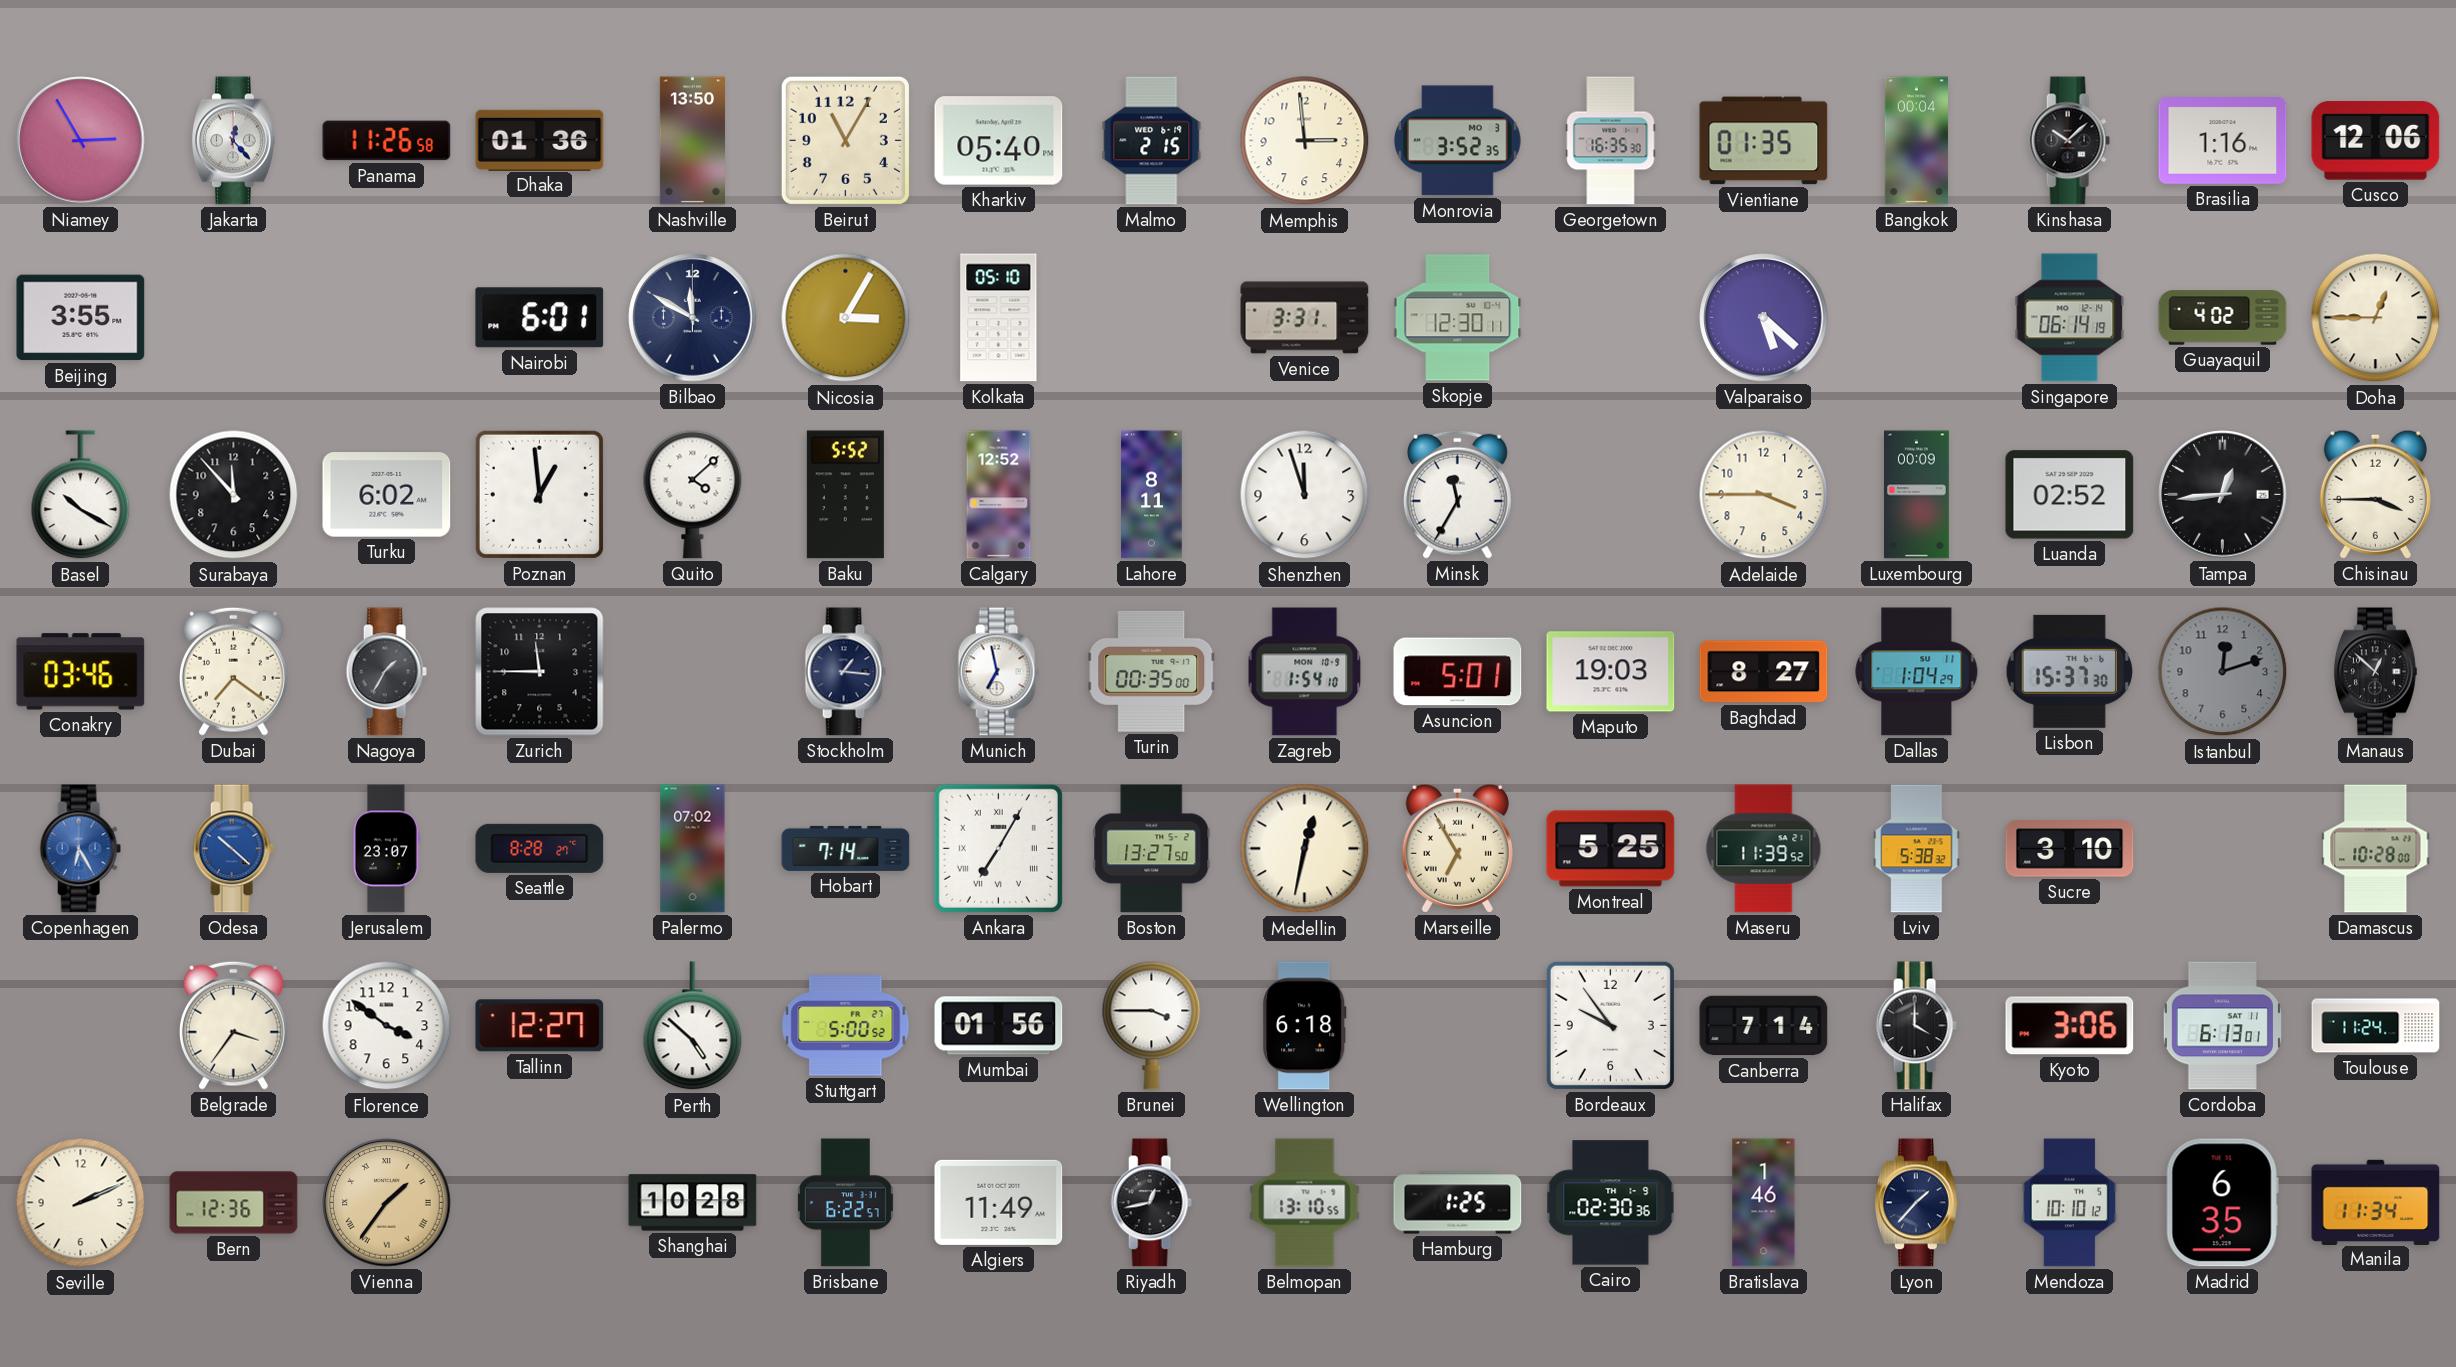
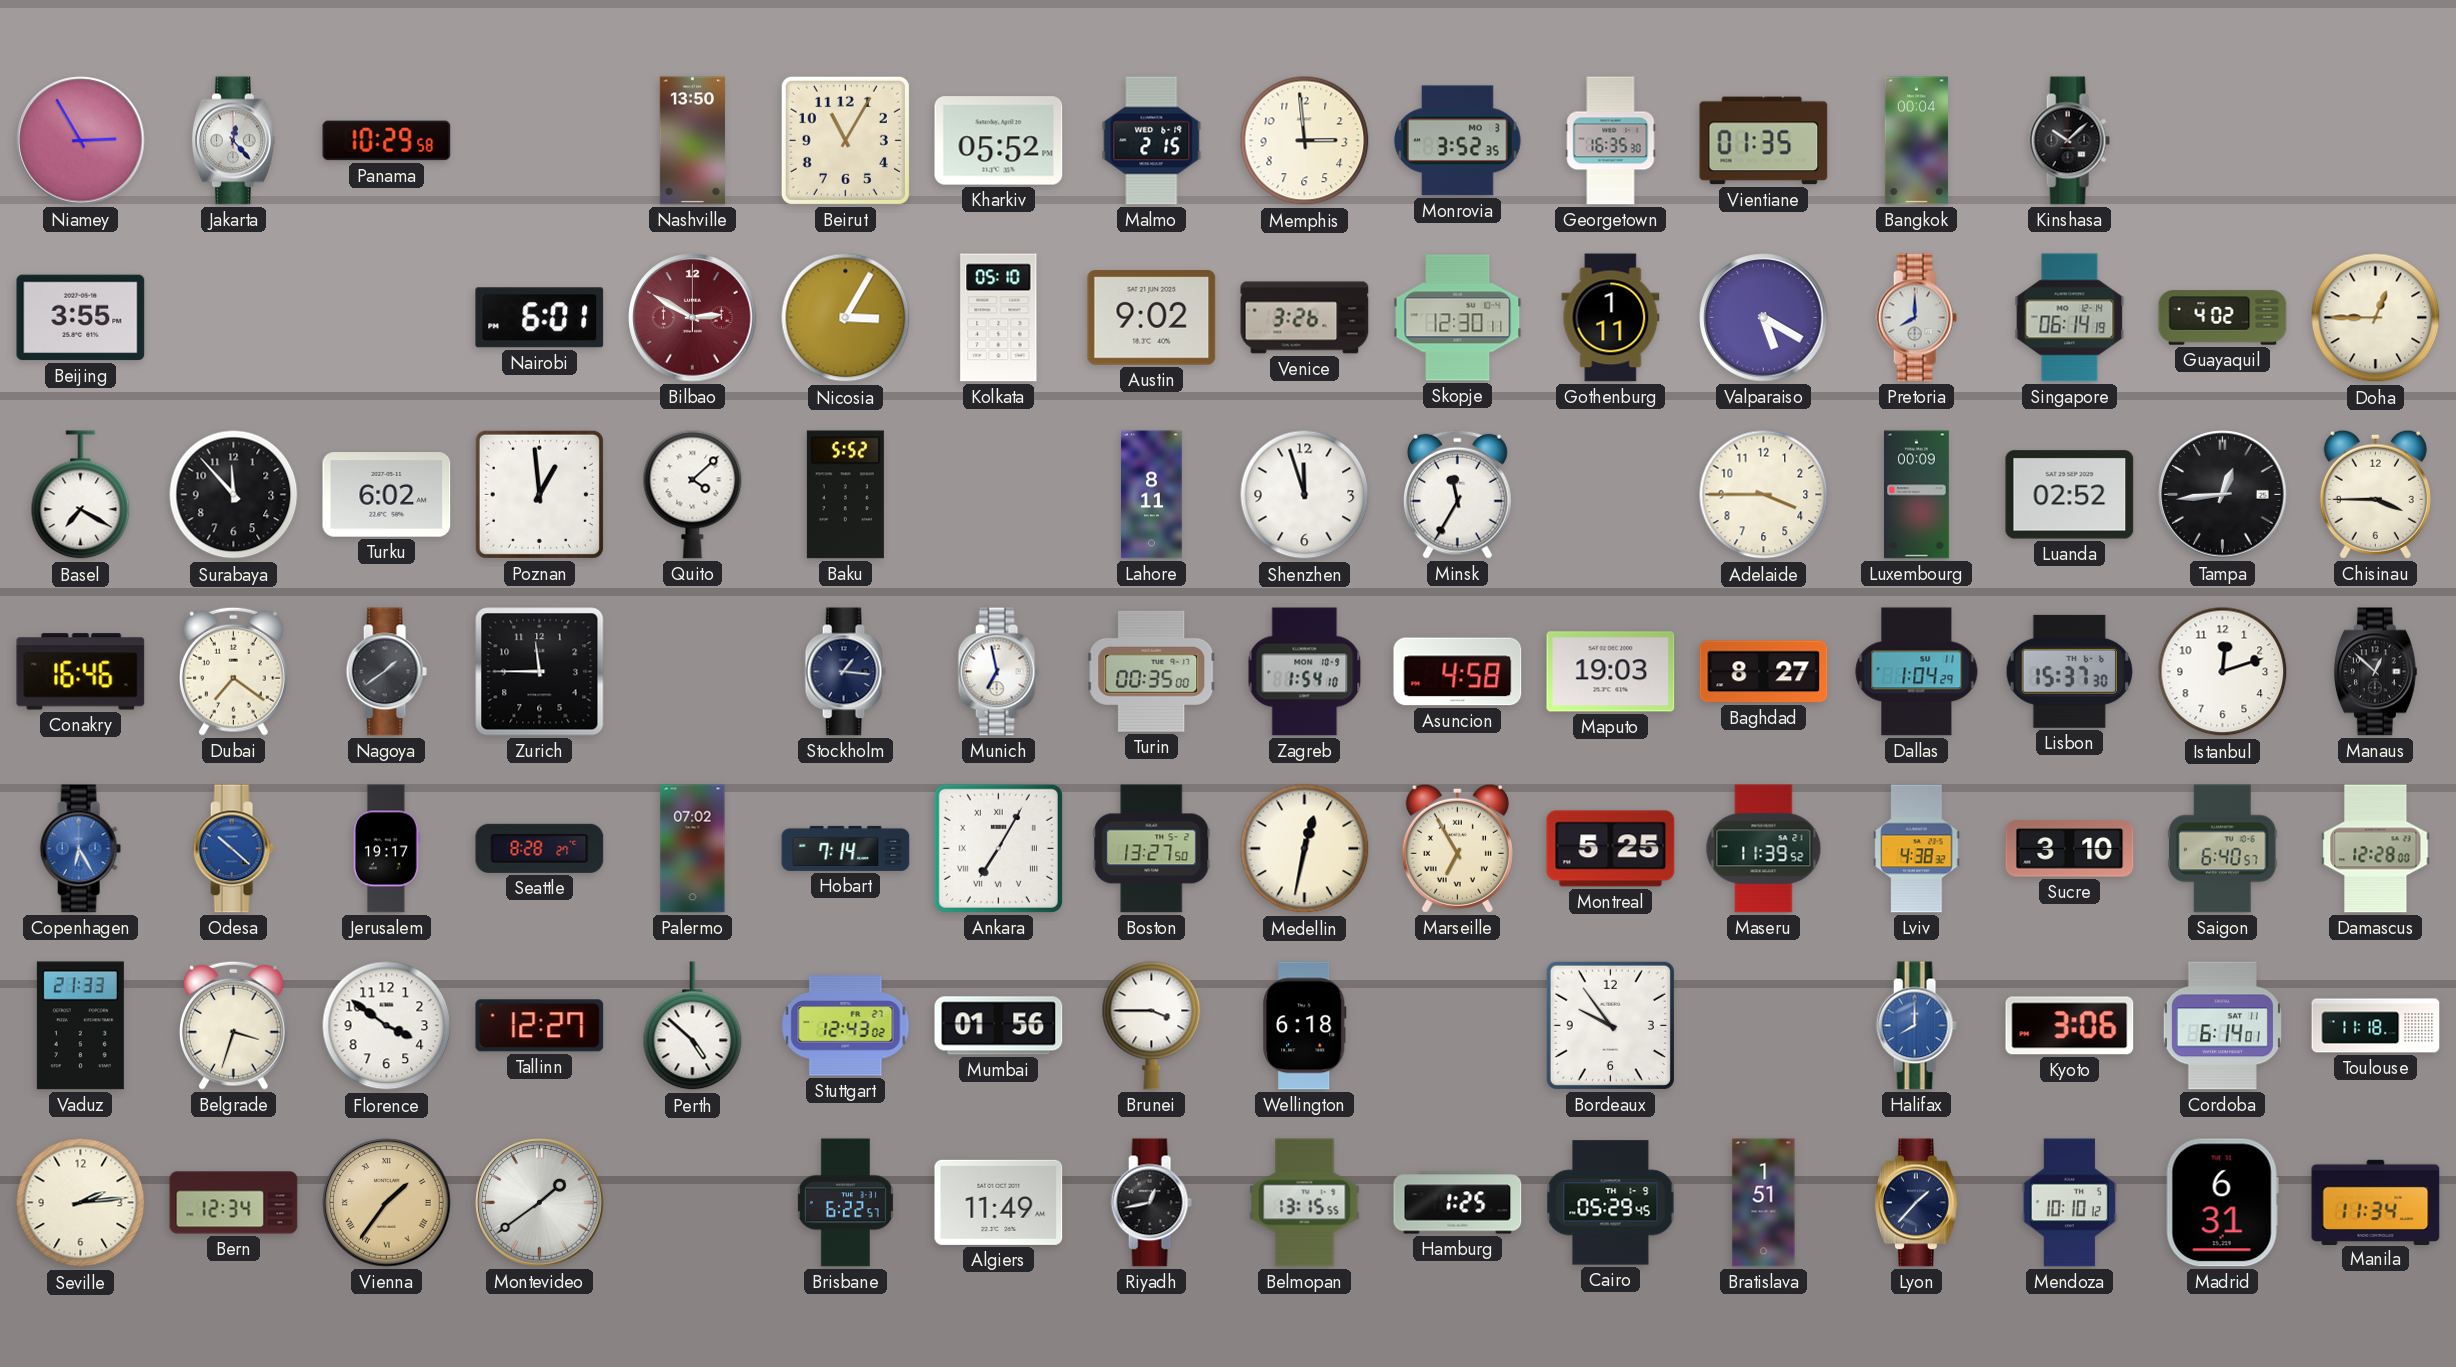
Panama: 11:26 -> 10:29 (387, 141)
Dhaka: 01:36 -> none (540, 140)
Kharkiv: 05:40 -> 05:52 (999, 141)
Brasilia: 1:16 -> none (2223, 141)
Cusco: 12:06 -> none (2376, 141)
Bilbao: 11:50 -> 2:50 (693, 318)
Bilbao dial: navy -> burgundy (693, 318)
Austin: none -> 9:02 (1152, 318)
Venice: 3:31 -> 3:26 (1305, 318)
Gothenburg: none -> 1:11 (1611, 318)
Valparaiso: 5:22 -> 5:20 (1764, 318)
Pretoria: none -> 8:00 (1916, 318)
Basel: 10:20 -> 7:20 (81, 495)
Calgary: 12:52 -> none (999, 495)
Conakry: 03:46 -> 16:46 (81, 672)
Nagoya: 1:35 -> 1:39 (386, 672)
Asuncion: 5:01 -> 4:58 (1458, 672)
Istanbul dial: grey -> white (2223, 672)
Jerusalem: 23:07 -> 19:17 (387, 849)
Lviv: 5:38 -> 4:38 (1917, 849)
Saigon: none -> 6:40 (2223, 849)
Damascus: 10:28 -> 12:28 (2376, 849)
Vaduz: none -> 21:33 (80, 1026)
Belgrade: 3:36 -> 3:33 (233, 1025)
Stuttgart: 5:00 -> 12:43 (846, 1026)
Canberra: 7:14 -> none (1764, 1026)
Halifax: 4:00 -> 8:00 (1916, 1026)
Halifax dial: black -> blue (1916, 1026)
Cordoba: 6:13 -> 6:14 (2222, 1026)
Toulouse: 11:24 -> 11:18 (2376, 1026)
Seville: 2:11 -> 2:14 (81, 1203)
Bern: 12:36 -> 12:34 (234, 1203)
Montevideo: none -> 1:39 (540, 1203)
Shanghai: 10:28 -> none (693, 1203)
Belmopan: 13:10 -> 13:15 (1305, 1203)
Cairo: 02:30 -> 05:29 (1611, 1203)
Bratislava: 1:46 -> 1:51 (1764, 1203)
Madrid: 6:35 -> 6:31 (2222, 1203)
